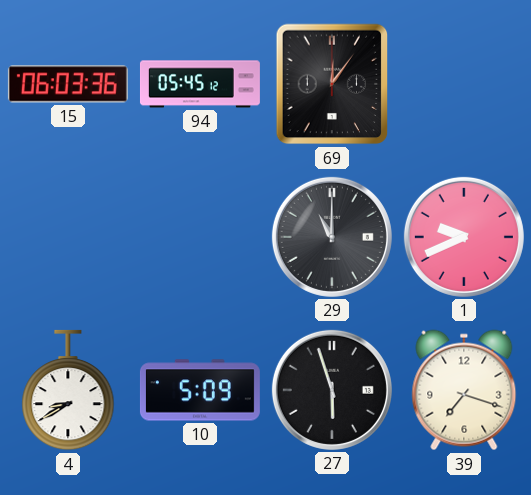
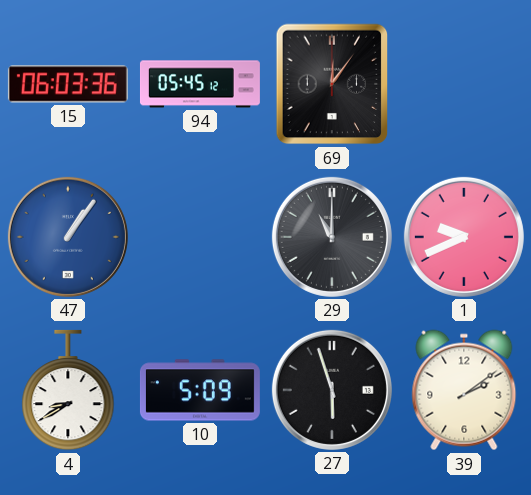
47: none -> 1:06 (68, 237)
39: 7:18 -> 2:09 (464, 390)
